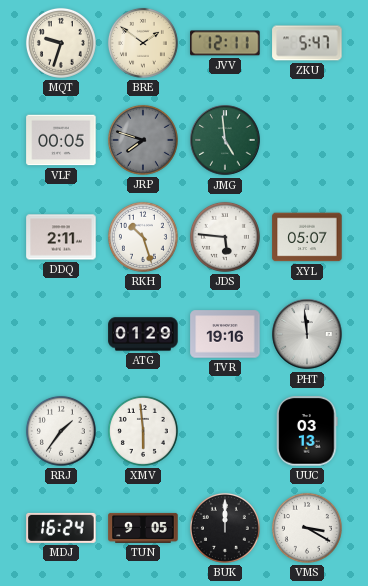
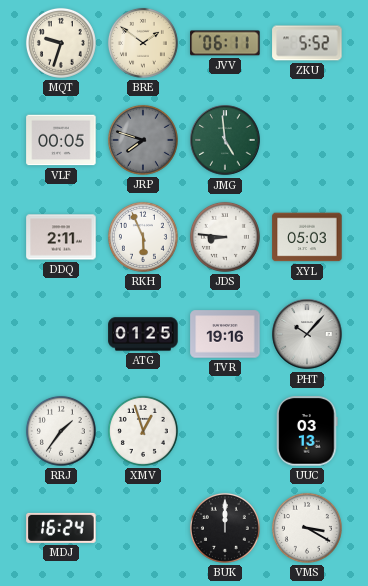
JVV: 12:11 -> 06:11 (225, 43)
ZKU: 5:47 -> 5:52 (307, 43)
RKH: 10:27 -> 5:56 (143, 237)
JDS: 5:46 -> 8:46 (225, 237)
XYL: 05:07 -> 05:03 (307, 237)
ATG: 01:29 -> 01:25 (143, 334)
PHT: 11:59 -> 10:07 (307, 334)
XMV: 5:59 -> 12:57 (143, 431)
TUN: 9:05 -> none (143, 528)
